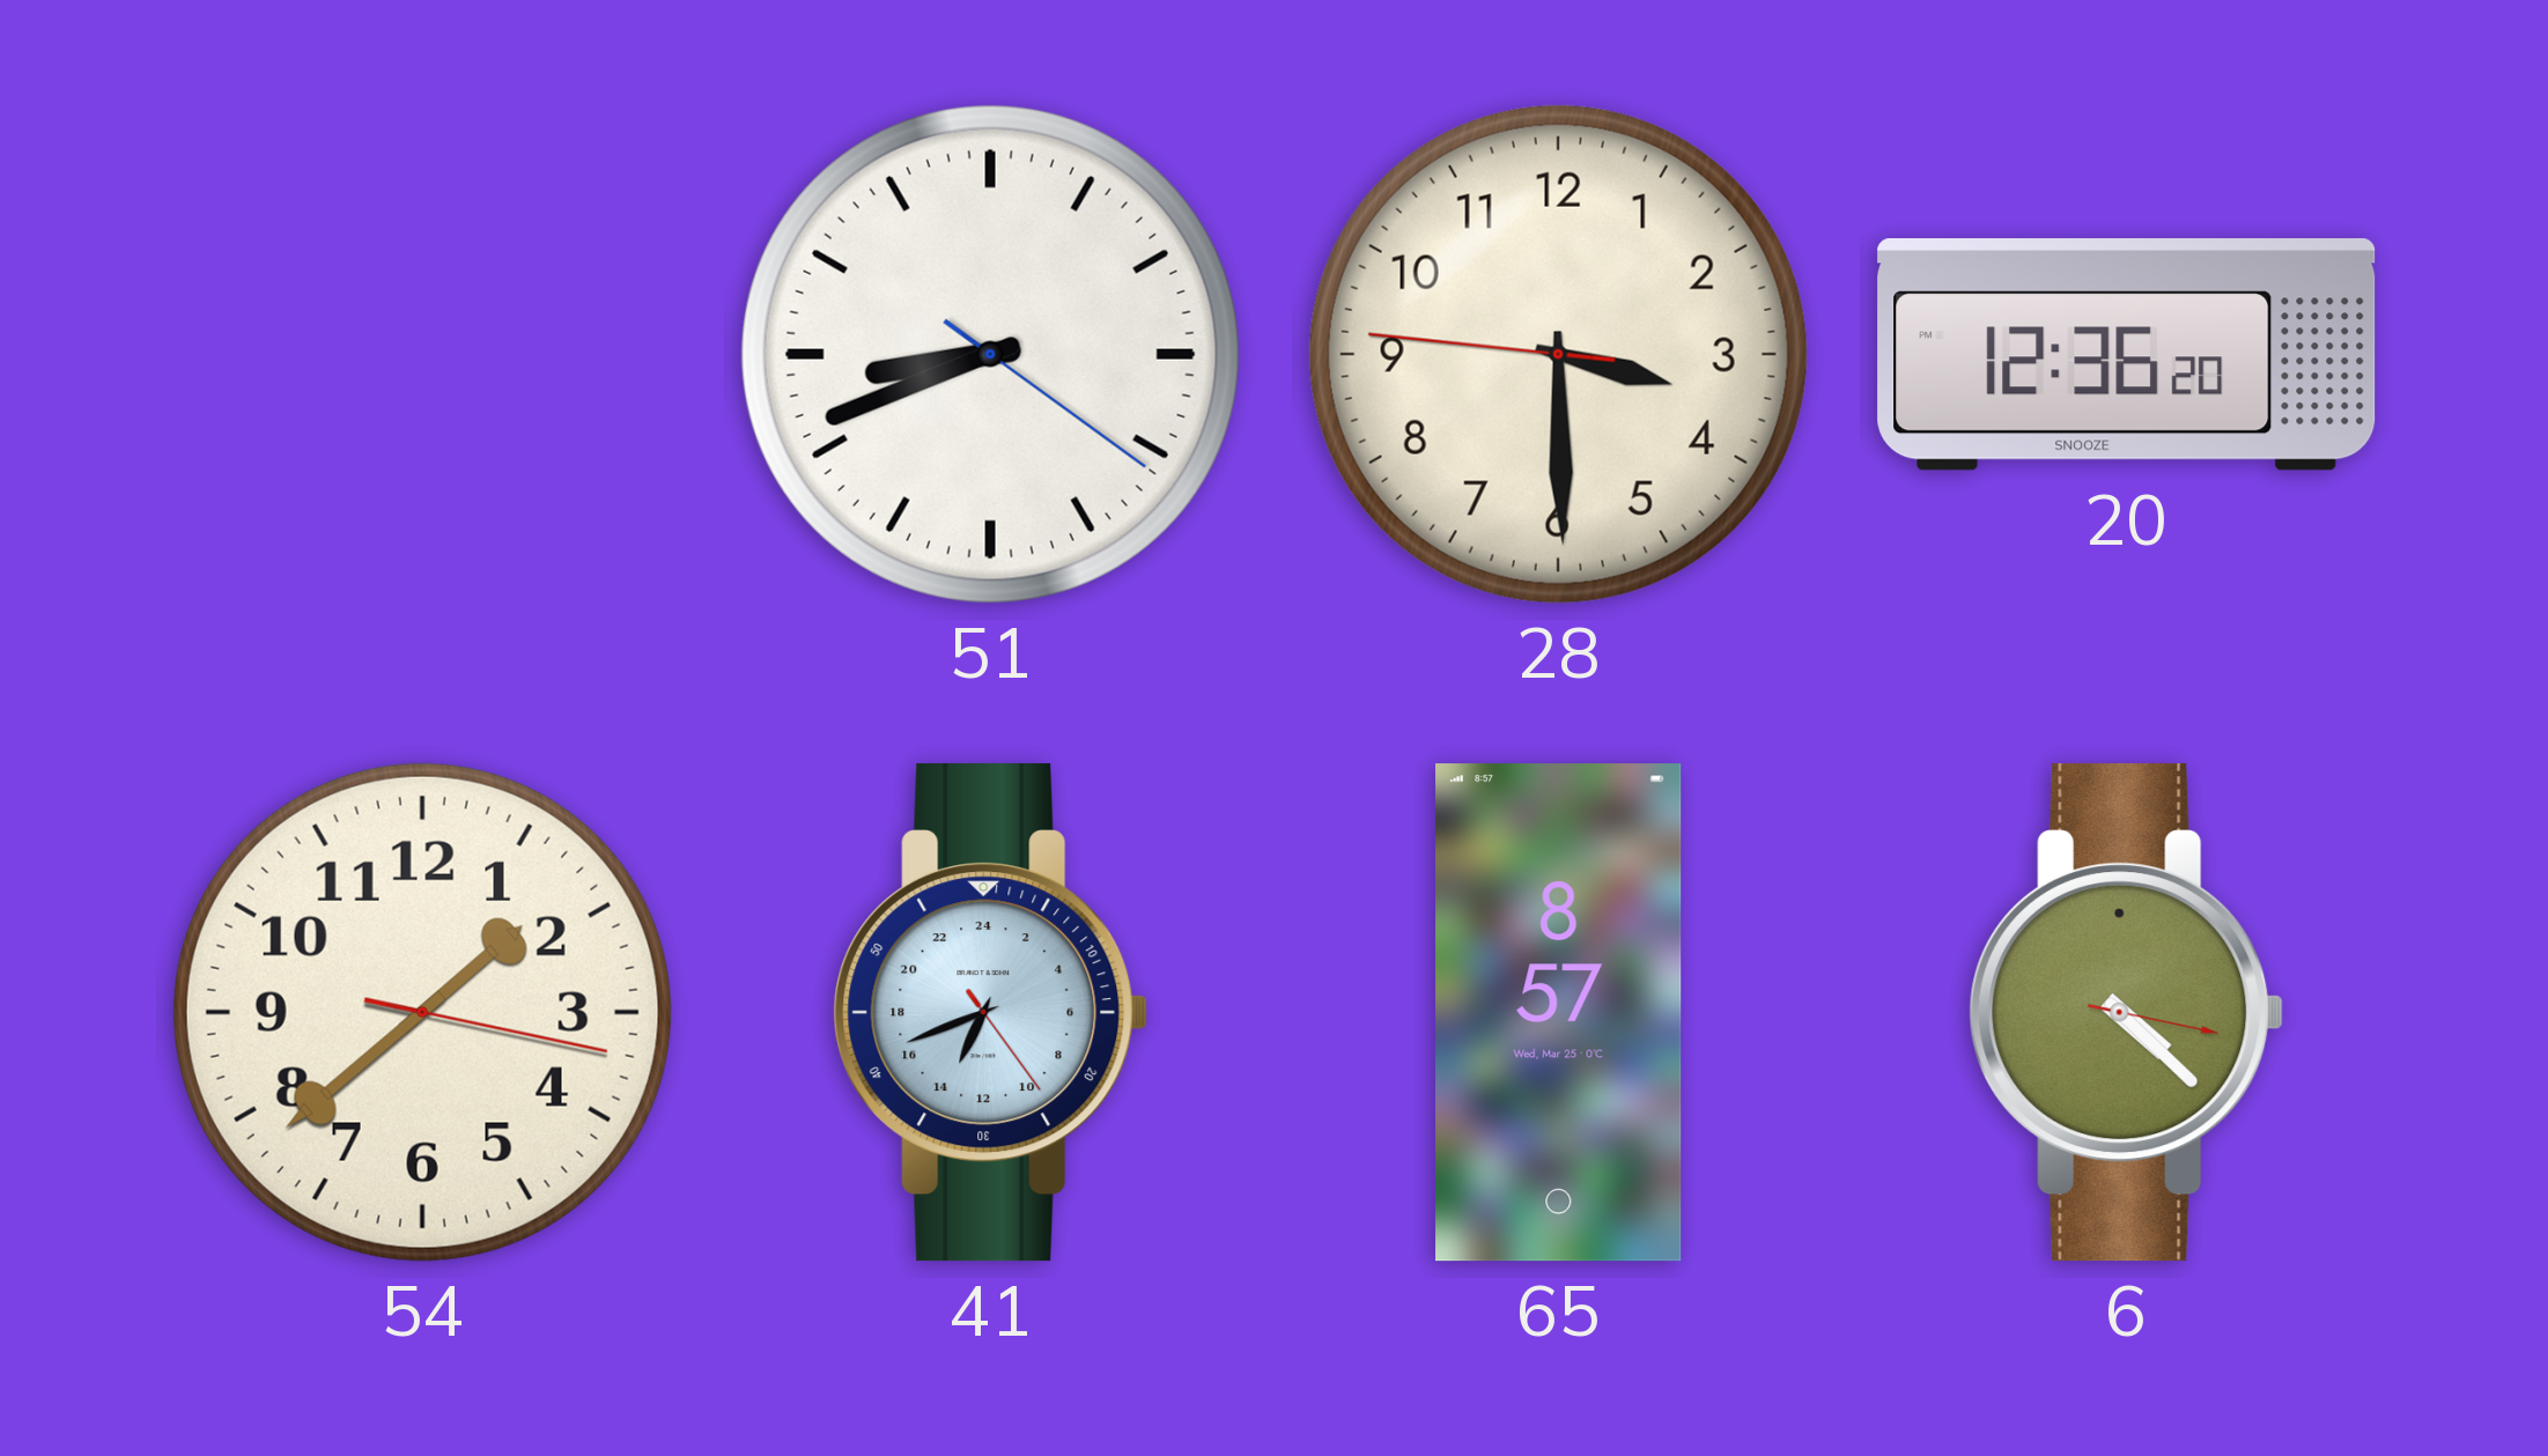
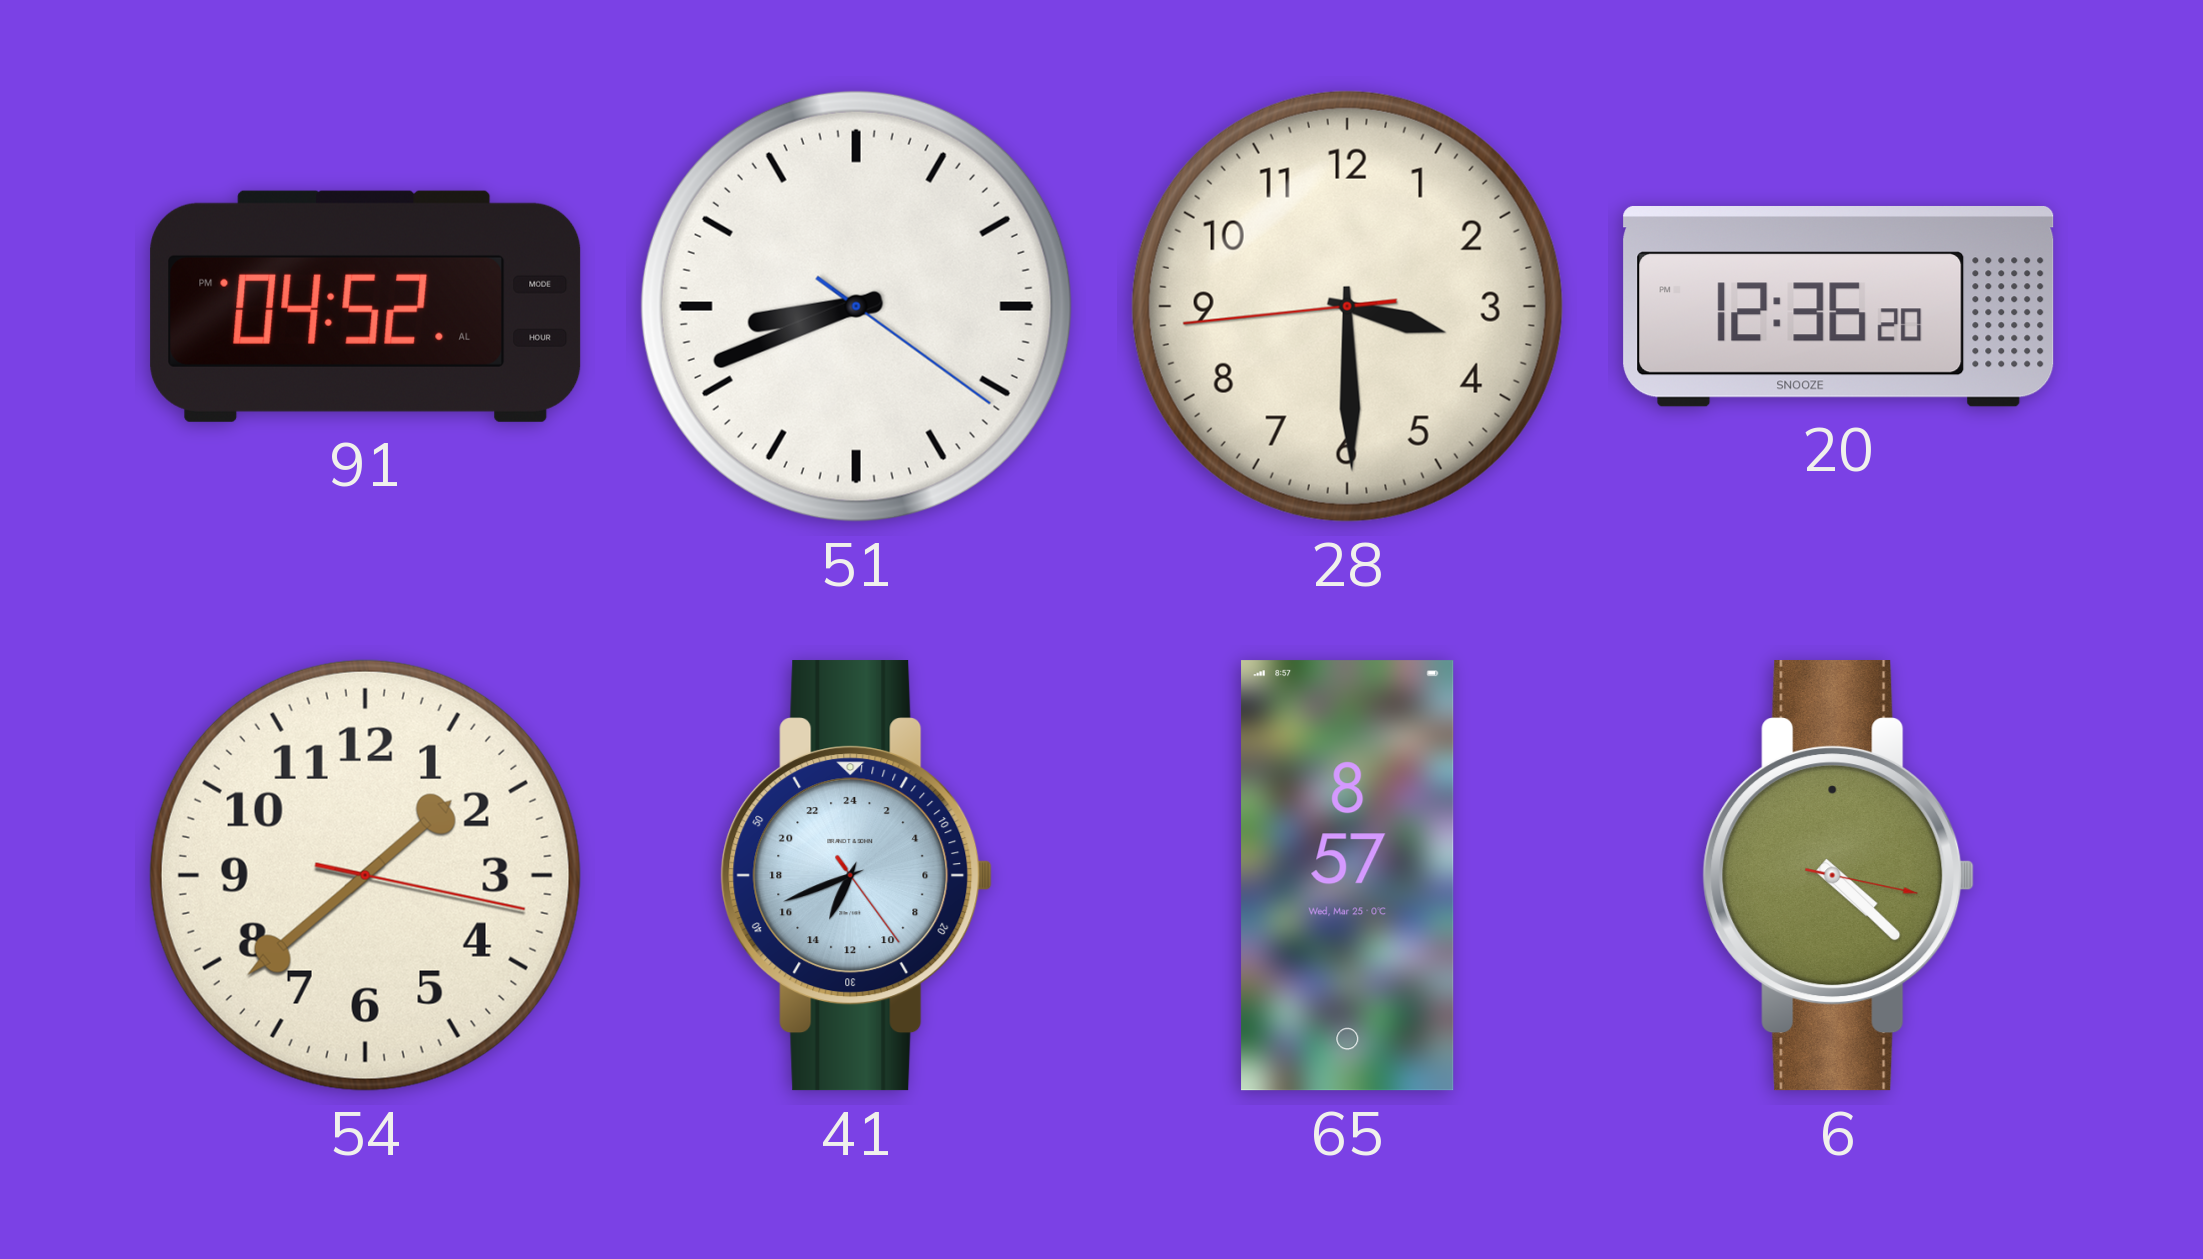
91: none -> 04:52 (366, 306)
28: 3:29:46 -> 3:29:44 (1347, 306)
